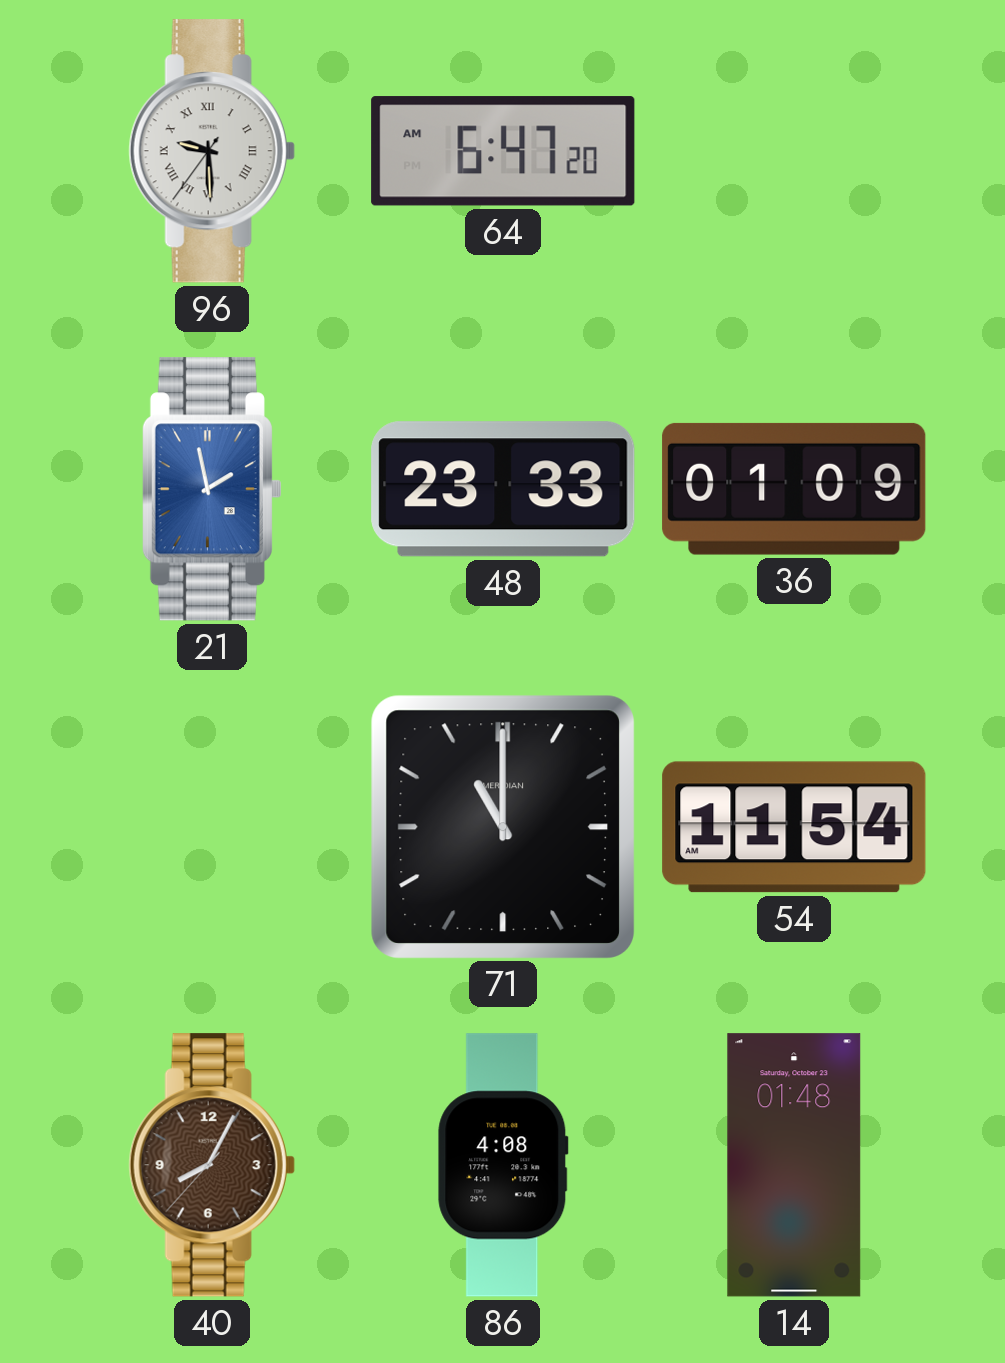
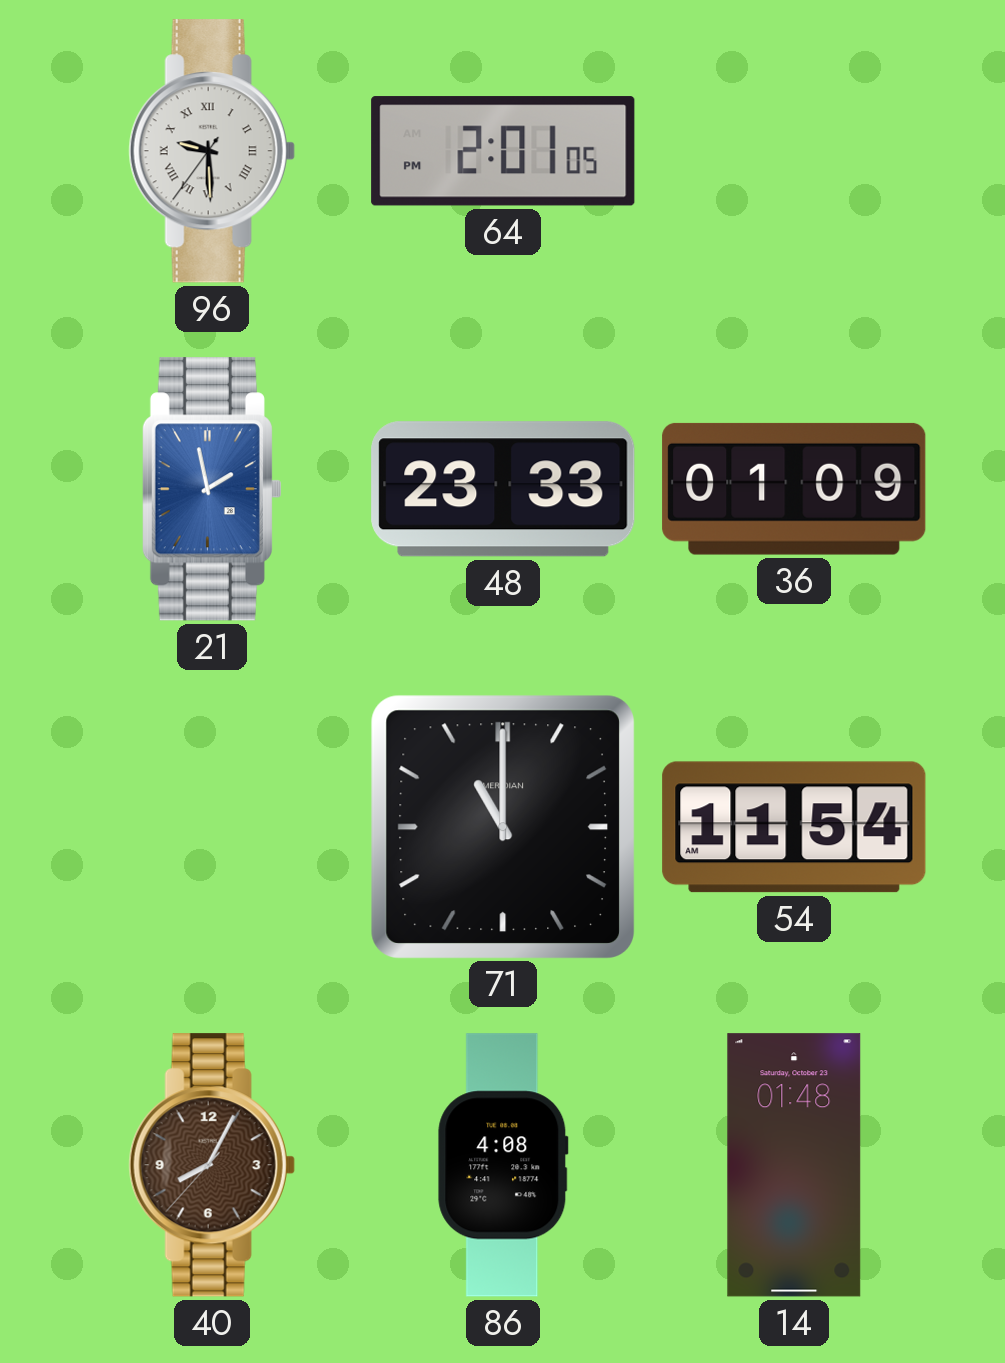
64: 6:47 -> 2:01 (503, 151)
